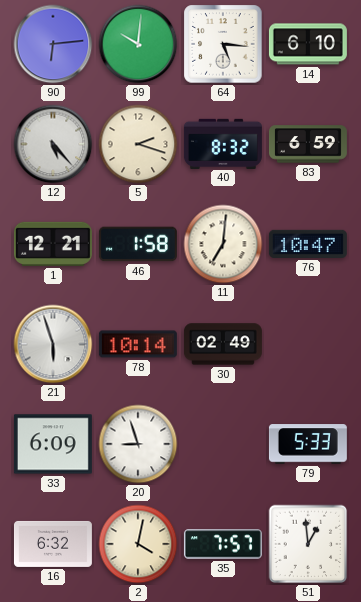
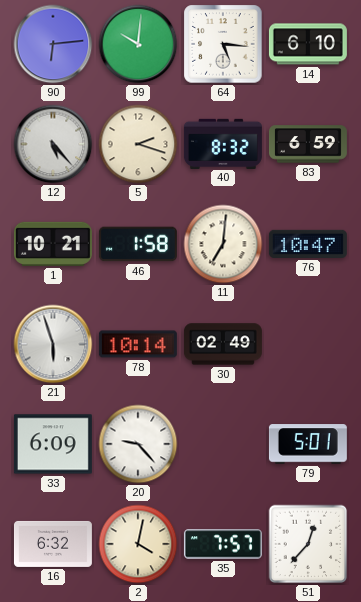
1: 12:21 -> 10:21 (53, 244)
20: 8:57 -> 9:23 (138, 444)
79: 5:33 -> 5:01 (308, 444)
51: 12:59 -> 12:37 (308, 544)
